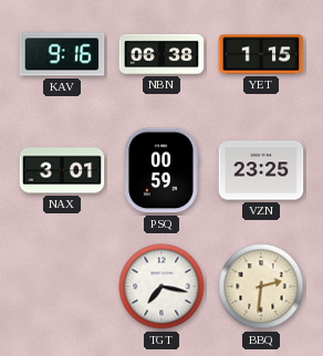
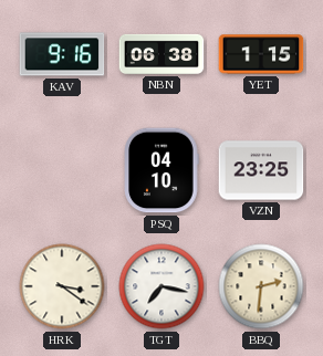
NAX: 3:01 -> none (62, 170)
PSQ: 00:59 -> 04:10 (161, 170)
HRK: none -> 3:21 (62, 286)
